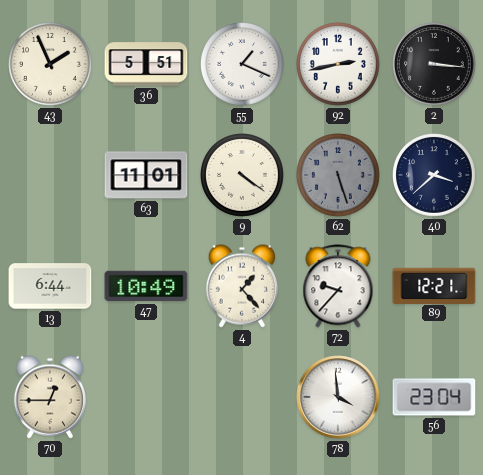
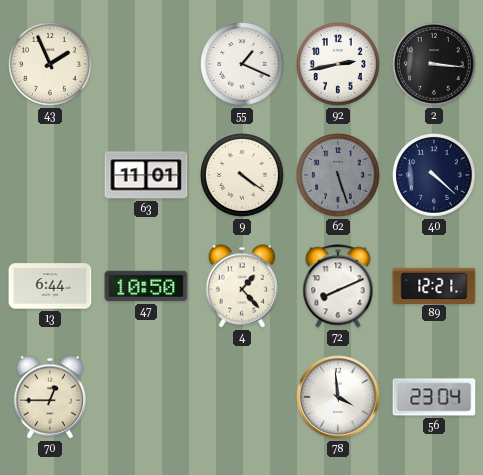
36: 5:51 -> none (146, 64)
40: 3:38 -> 4:22 (435, 176)
47: 10:49 -> 10:50 (146, 286)
72: 9:37 -> 8:11 (338, 286)
